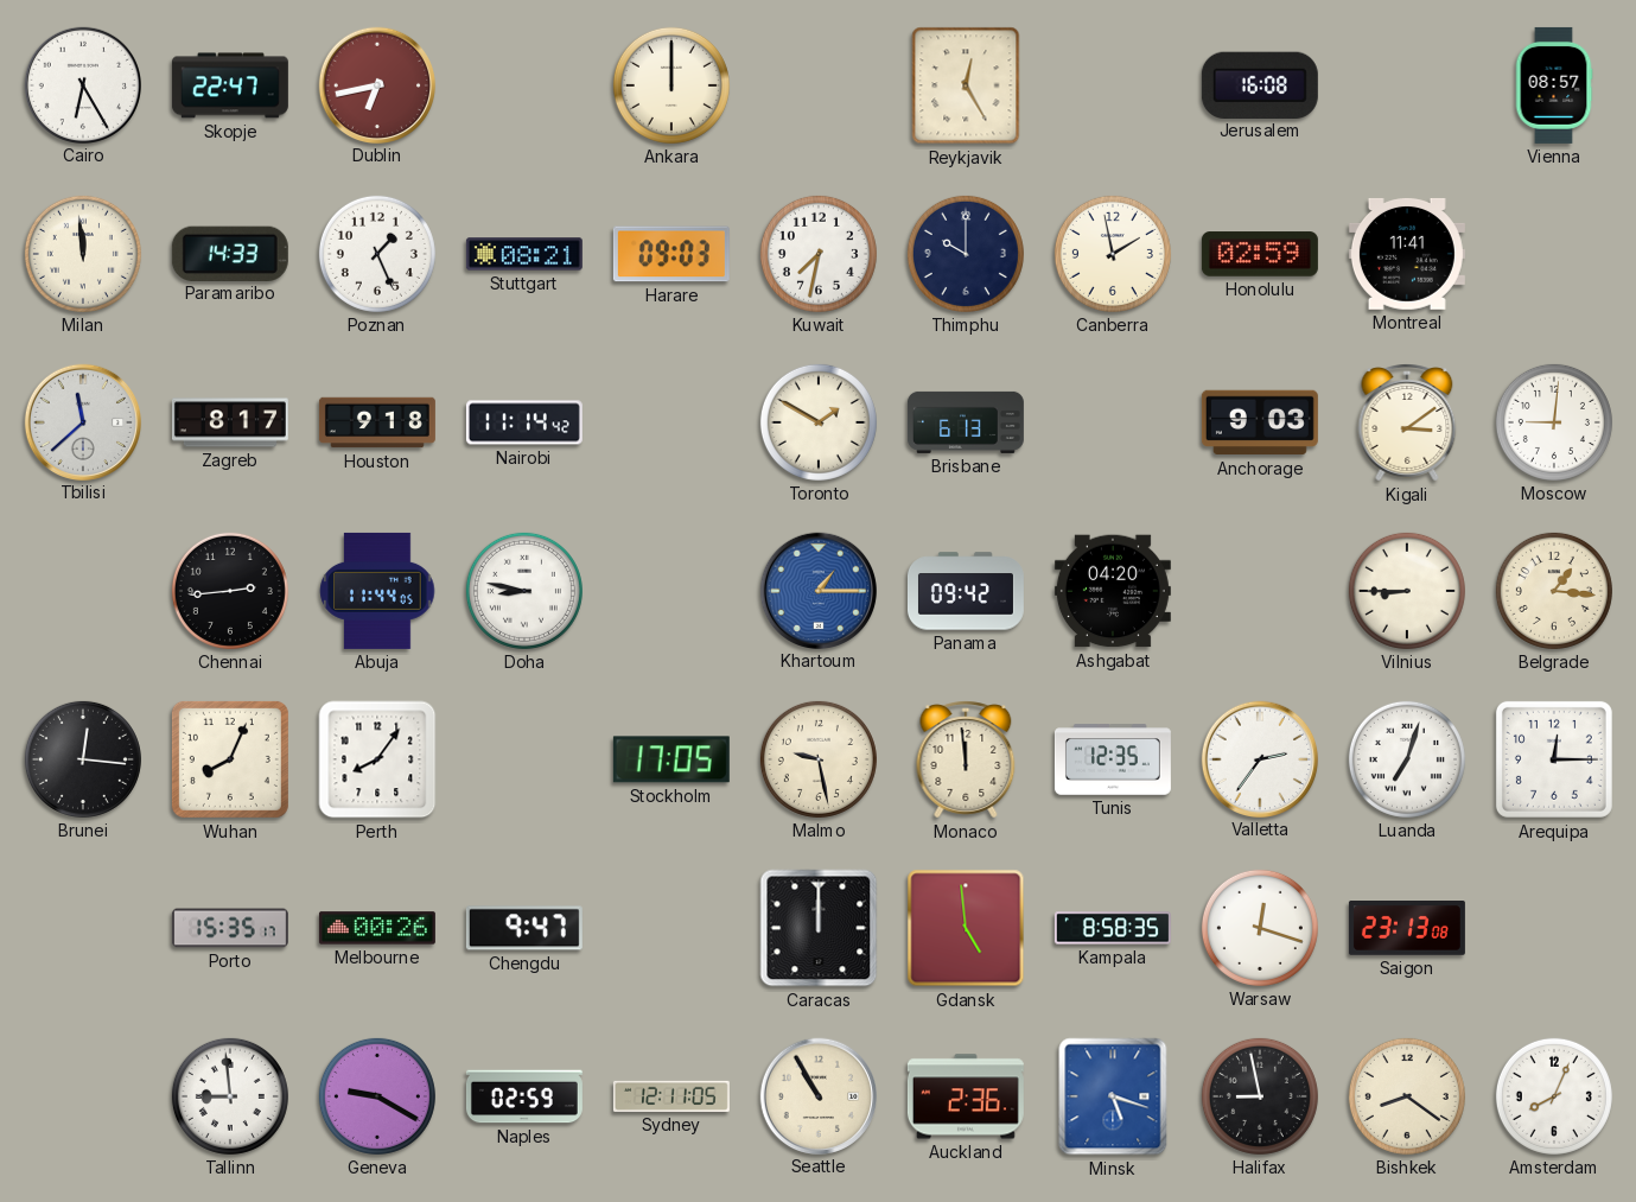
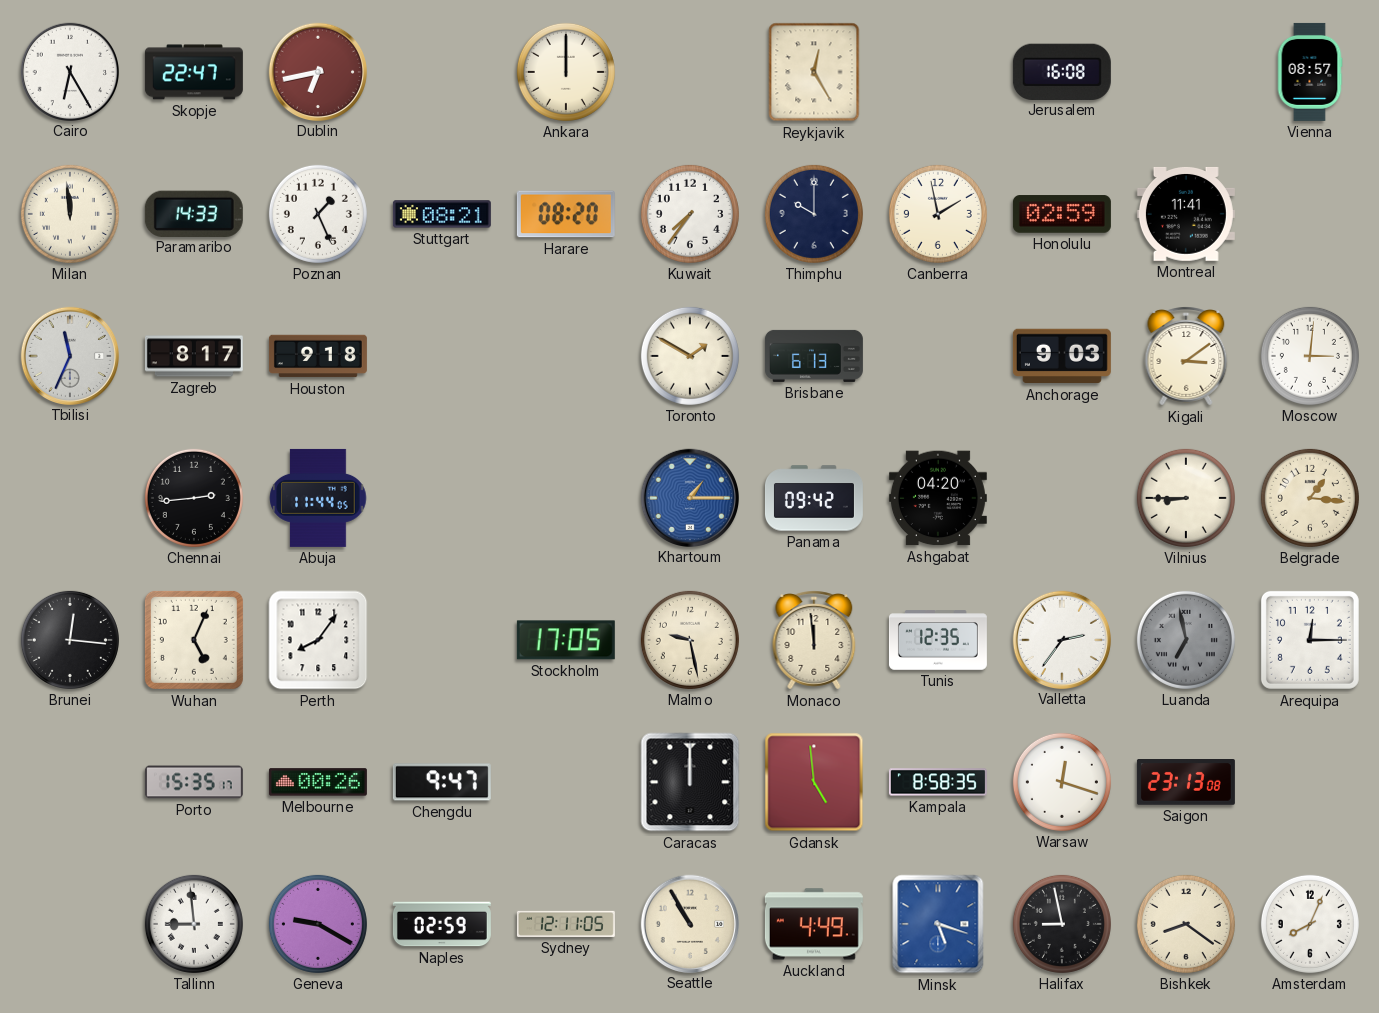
Harare: 09:03 -> 08:20 (566, 214)
Kuwait: 7:32 -> 7:36 (690, 214)
Tbilisi: 11:38 -> 11:34 (69, 355)
Nairobi: 11:14 -> none (524, 422)
Moscow: 9:01 -> 3:01 (1310, 356)
Doha: 8:47 -> none (524, 591)
Wuhan: 8:04 -> 5:04 (194, 640)
Luanda: 7:03 -> 6:58 (1186, 640)
Luanda dial: white -> grey (1186, 640)
Auckland: 2:36 -> 4:49 (814, 924)
